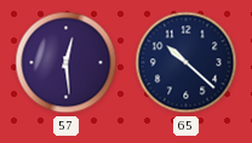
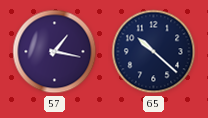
57: 12:29 -> 1:17 (55, 52)
